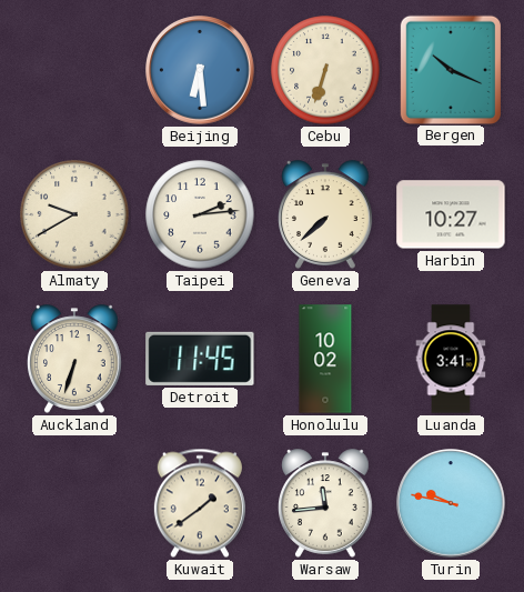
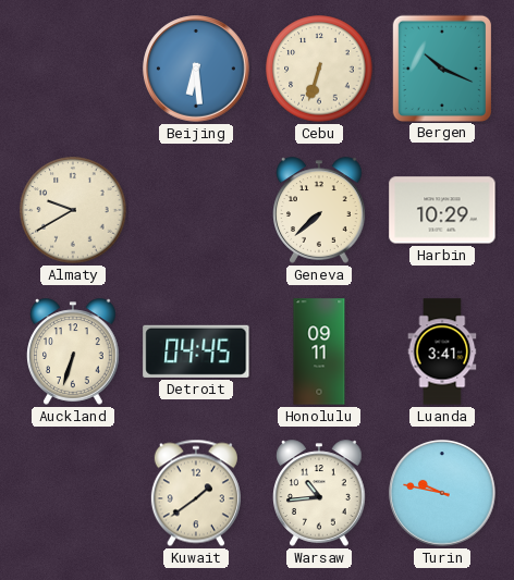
Taipei: 2:14 -> none (200, 214)
Harbin: 10:27 -> 10:29 (442, 210)
Detroit: 11:45 -> 04:45 (196, 351)
Honolulu: 10:02 -> 09:11 (319, 351)
Warsaw: 11:44 -> 10:44 (320, 493)
